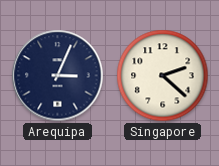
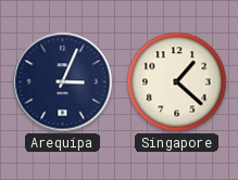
Singapore: 2:22 -> 1:22 (177, 82)
